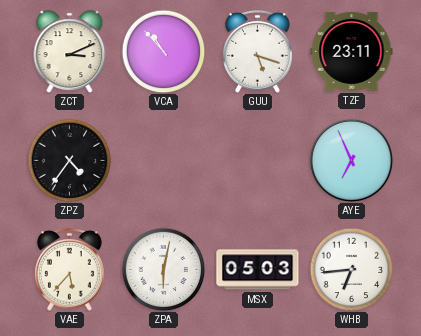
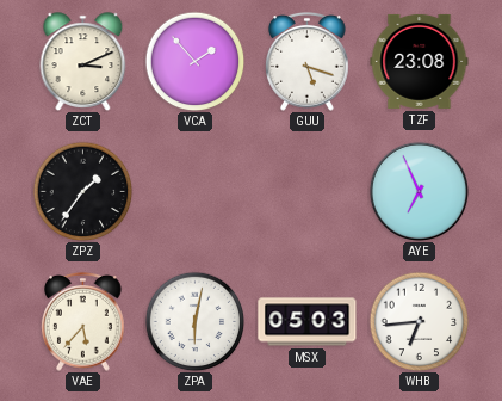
VCA: 10:53 -> 1:53 (194, 61)
TZF: 23:11 -> 23:08 (420, 61)
ZPZ: 4:36 -> 1:36 (82, 191)
